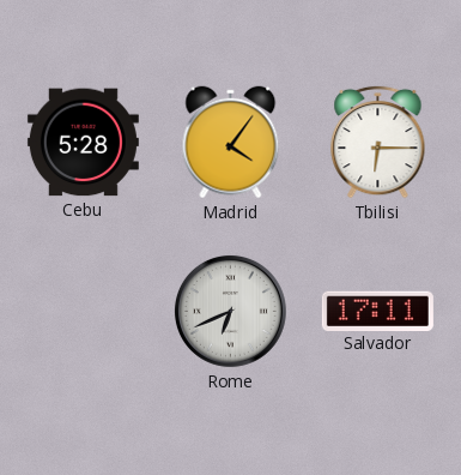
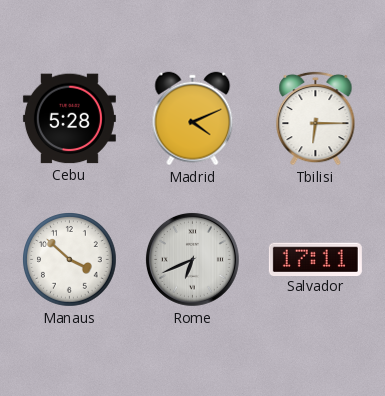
Madrid: 4:06 -> 4:11 (193, 119)
Manaus: none -> 3:52 (70, 260)
